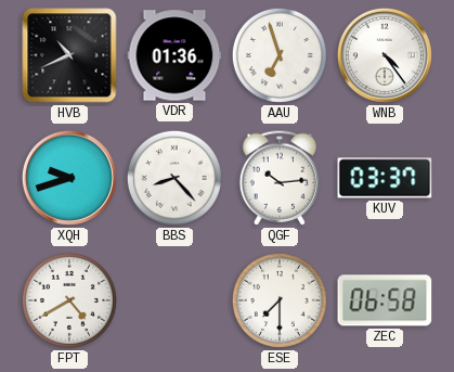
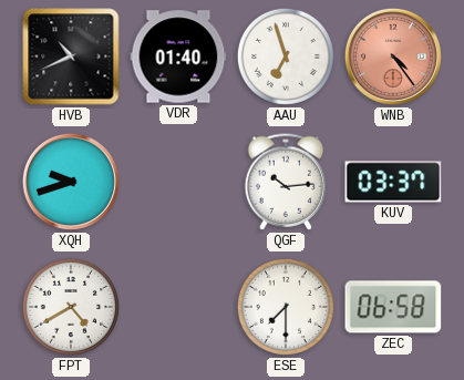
VDR: 01:36 -> 01:40 (178, 57)
WNB dial: white -> salmon (393, 57)
BBS: 8:23 -> none (174, 178)
